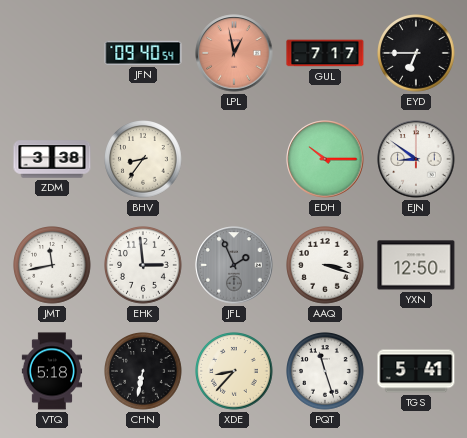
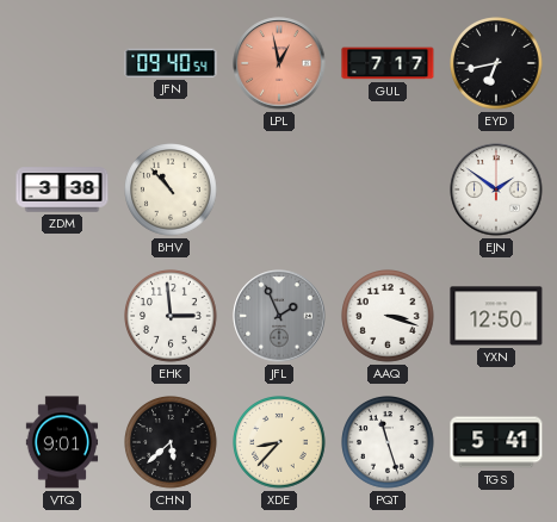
EYD: 6:45 -> 6:43 (496, 63)
BHV: 8:36 -> 10:53 (171, 189)
EDH: 10:15 -> none (325, 159)
EJN: 8:51 -> 1:51 (496, 189)
JMT: 11:43 -> none (52, 265)
VTQ: 5:18 -> 9:01 (62, 442)
CHN: 6:32 -> 5:38 (171, 442)
